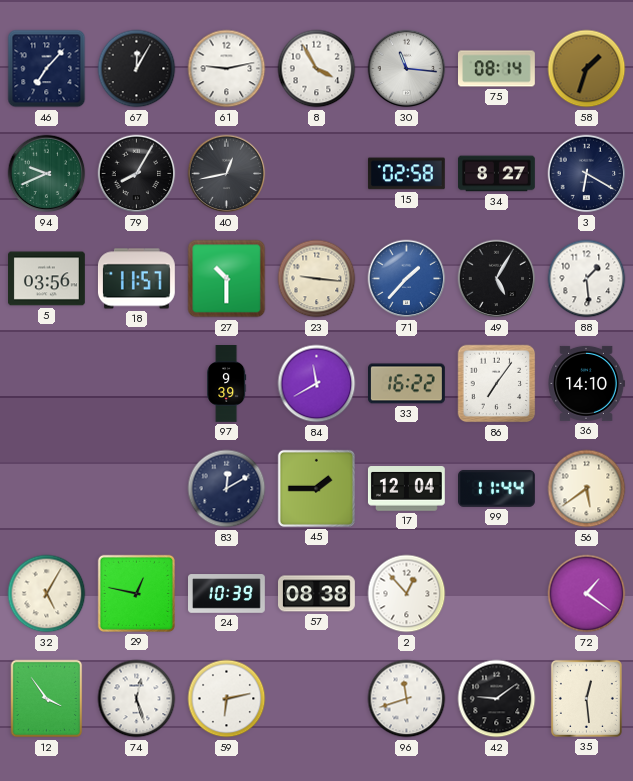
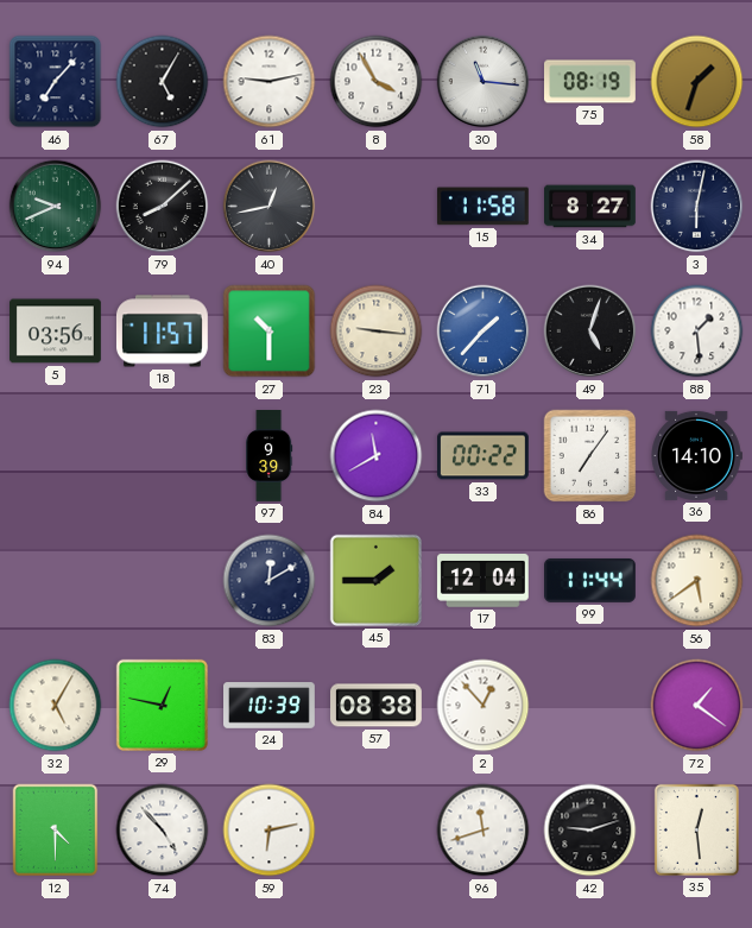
67: 12:05 -> 5:05 (163, 82)
75: 08:14 -> 08:19 (590, 82)
79: 8:05 -> 8:08 (163, 207)
15: 02:58 -> 11:58 (482, 207)
3: 6:20 -> 6:02 (697, 207)
49: 5:05 -> 5:03 (590, 332)
33: 16:22 -> 00:22 (484, 456)
12: 3:54 -> 4:30 (56, 831)
74: 12:27 -> 4:53 (163, 831)
42: 9:09 -> 9:12 (590, 831)
